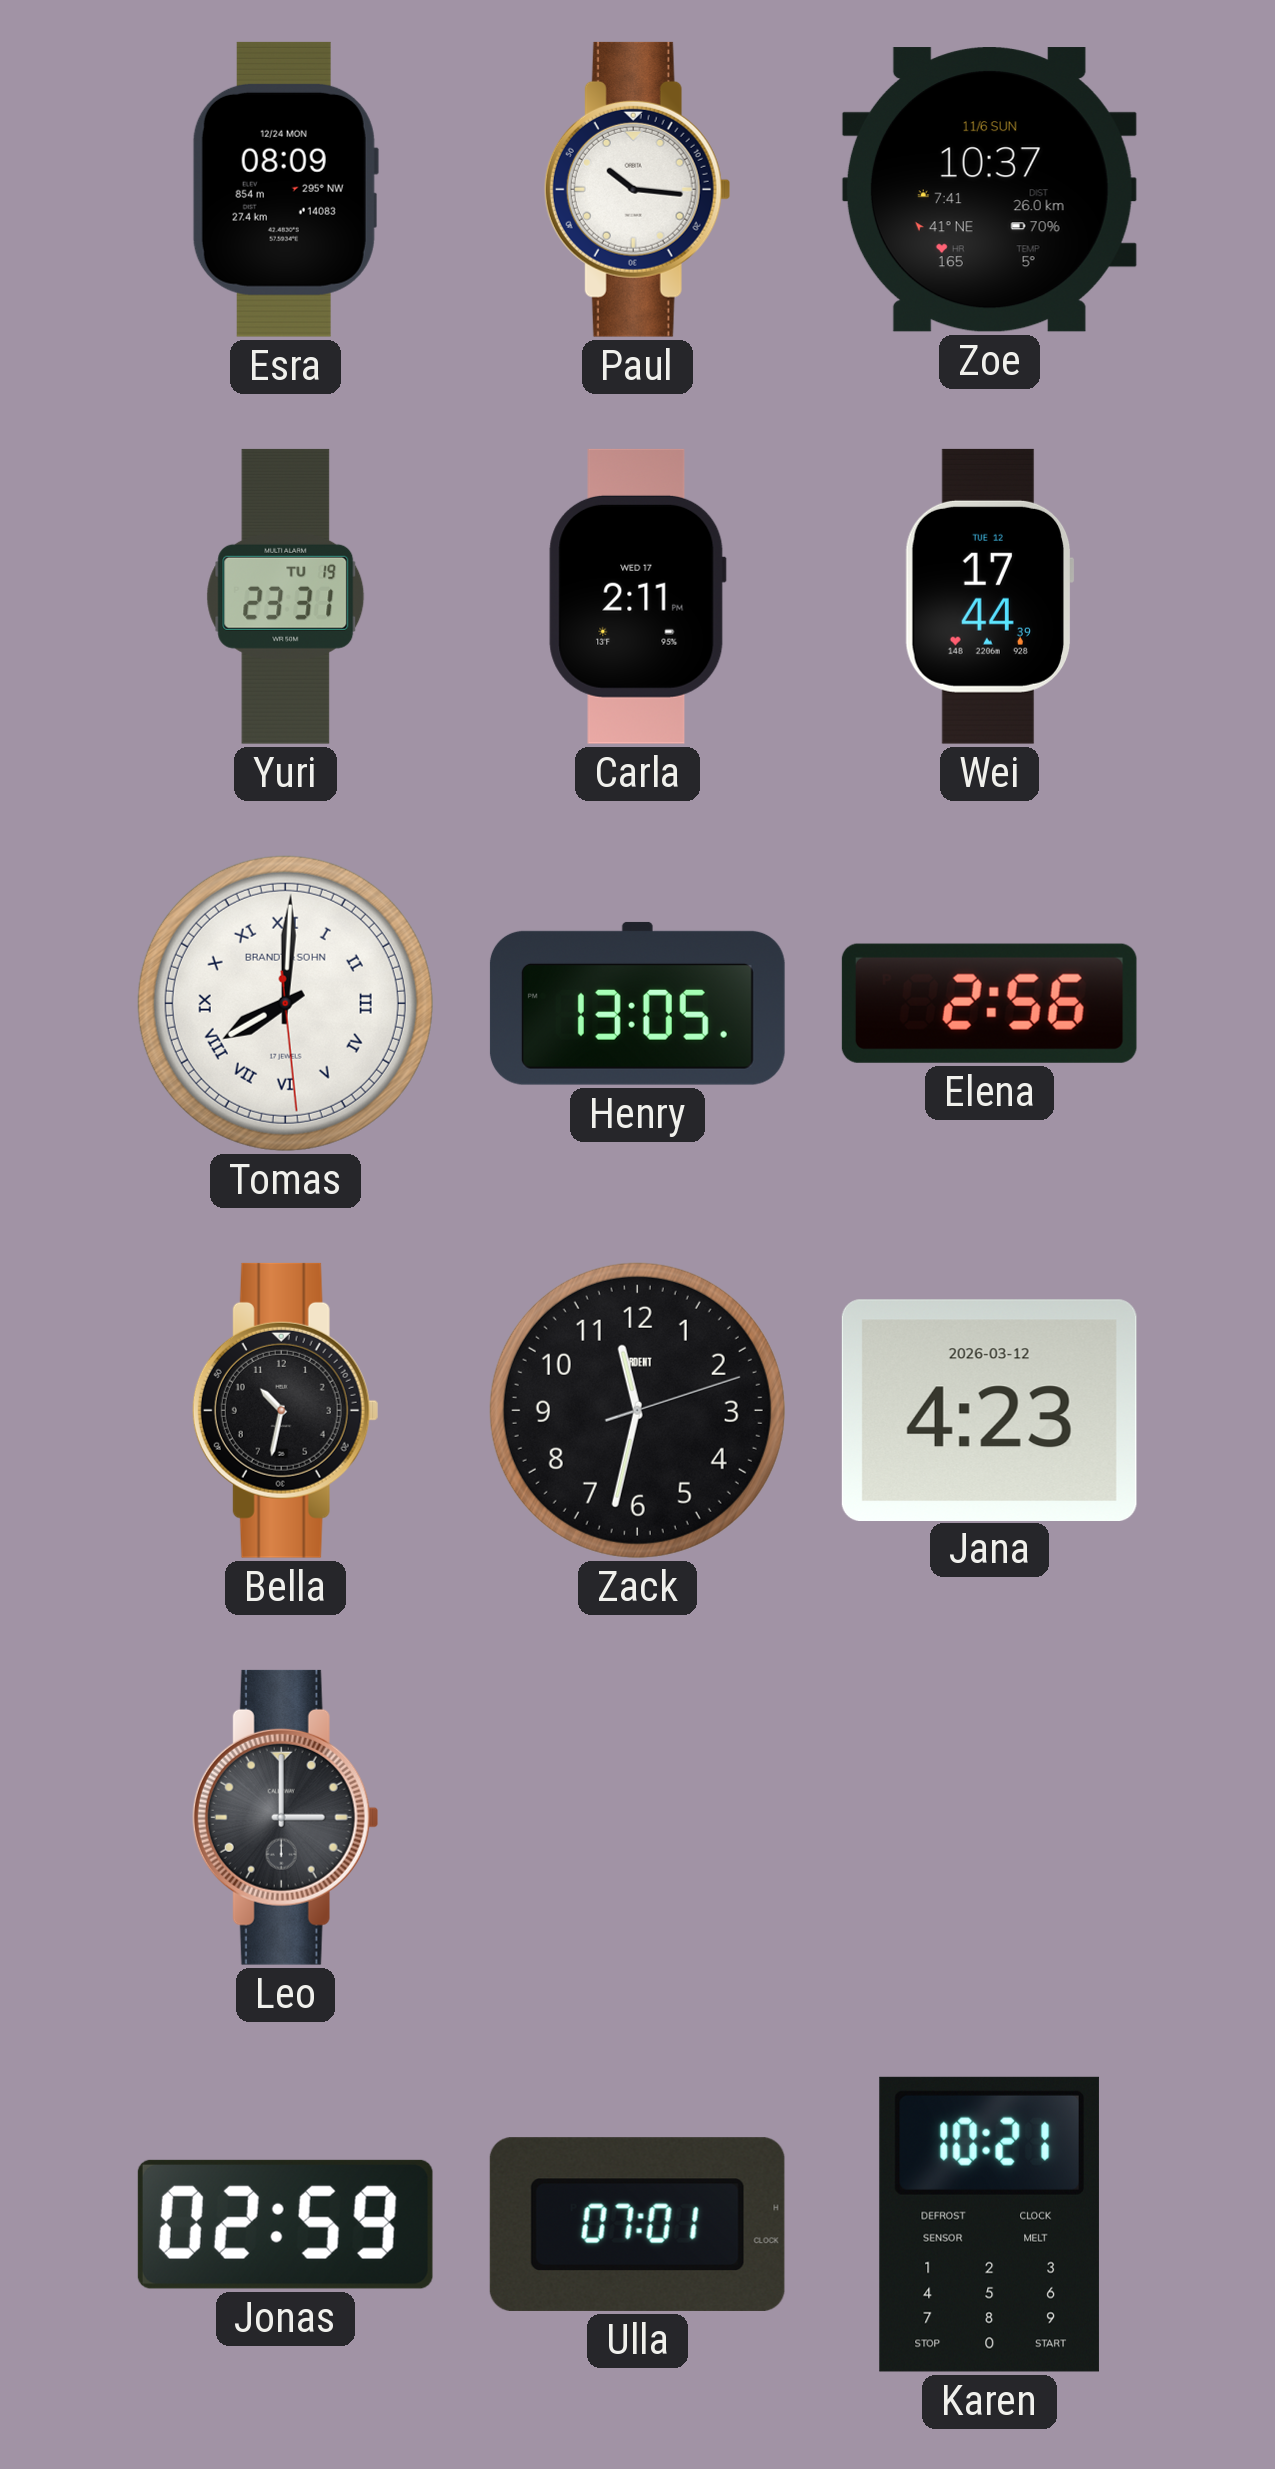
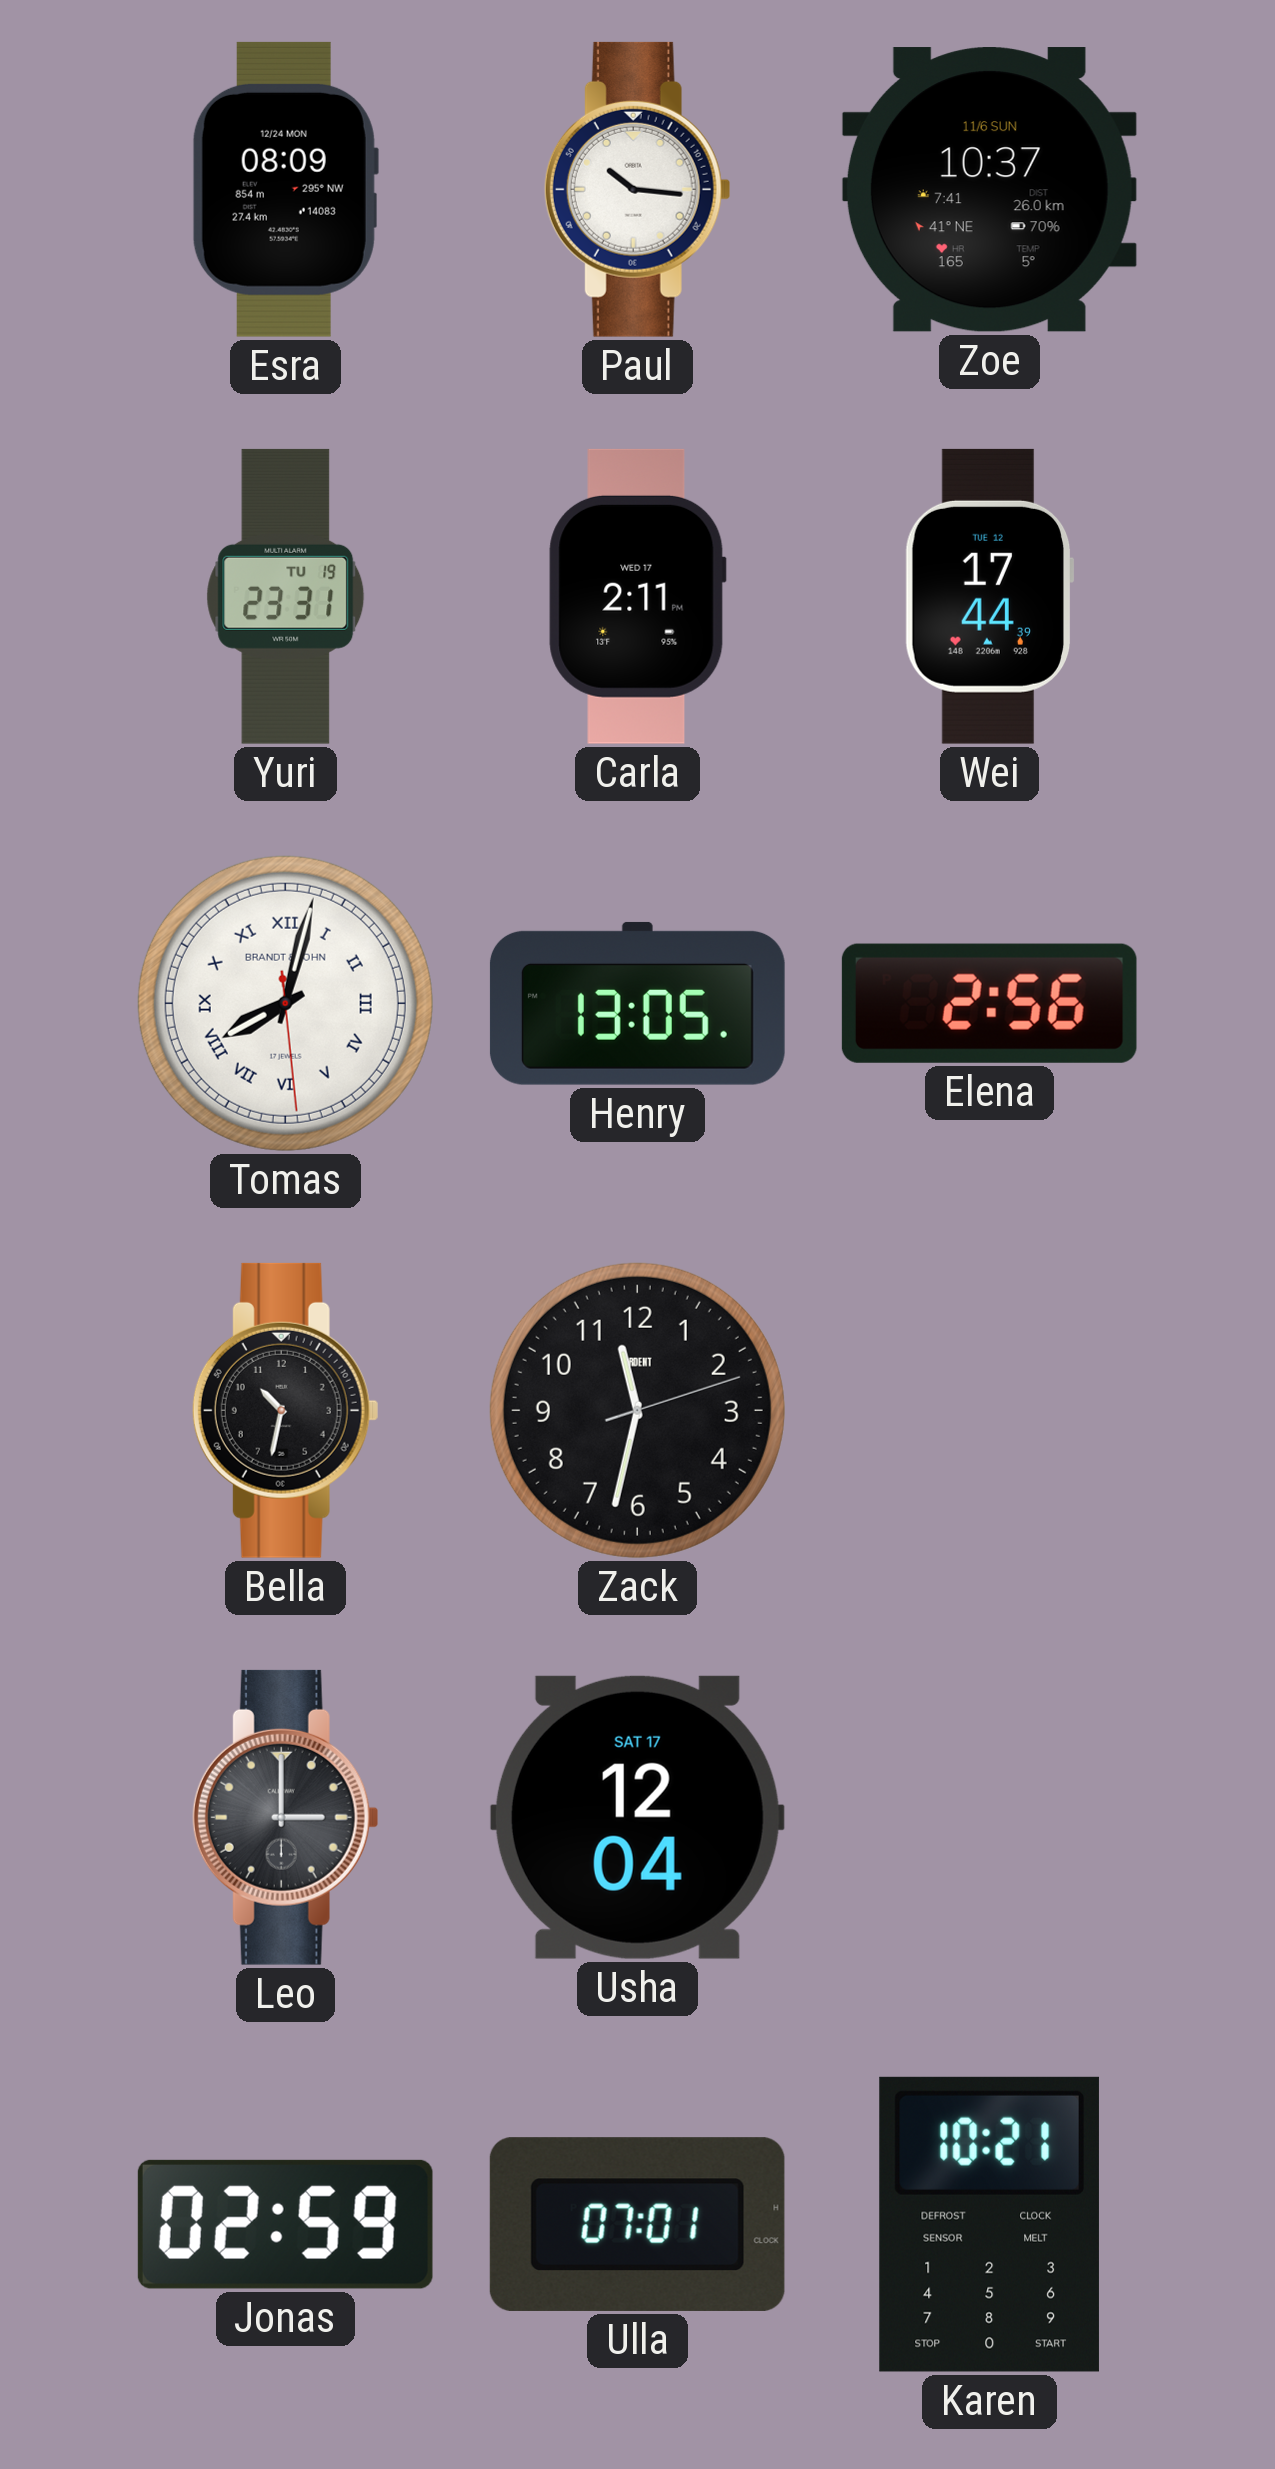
Tomas: 8:00 -> 8:02 (285, 1003)
Jana: 4:23 -> none (989, 1410)
Usha: none -> 12:04 (637, 1817)
